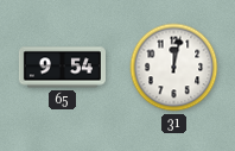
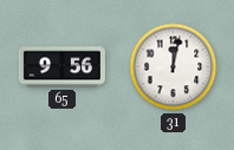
65: 9:54 -> 9:56 (61, 67)
